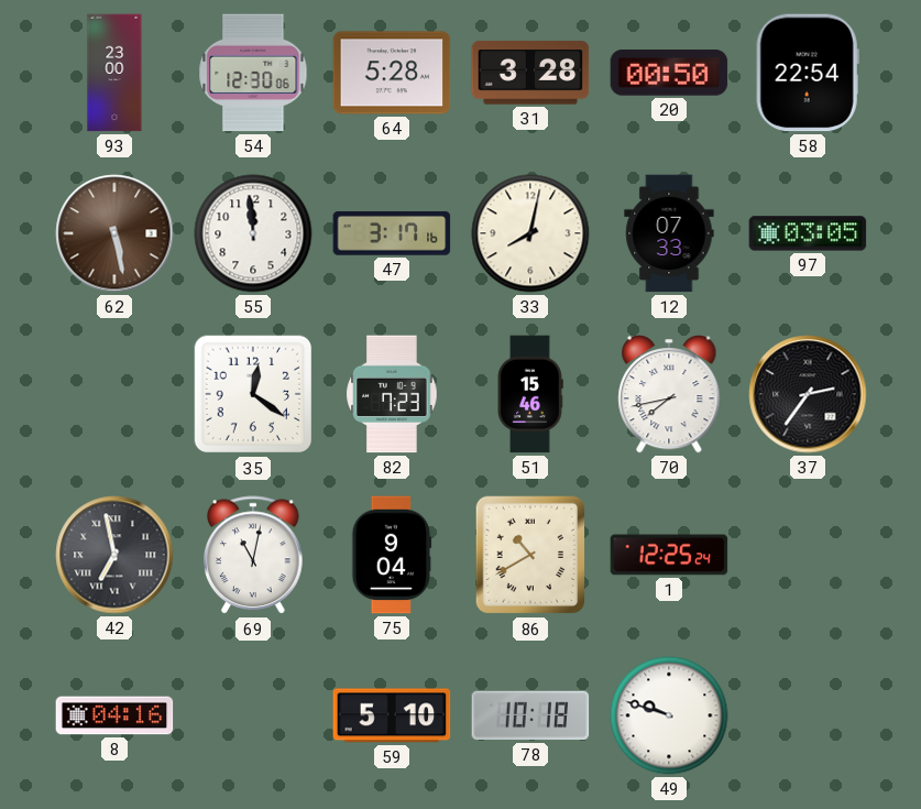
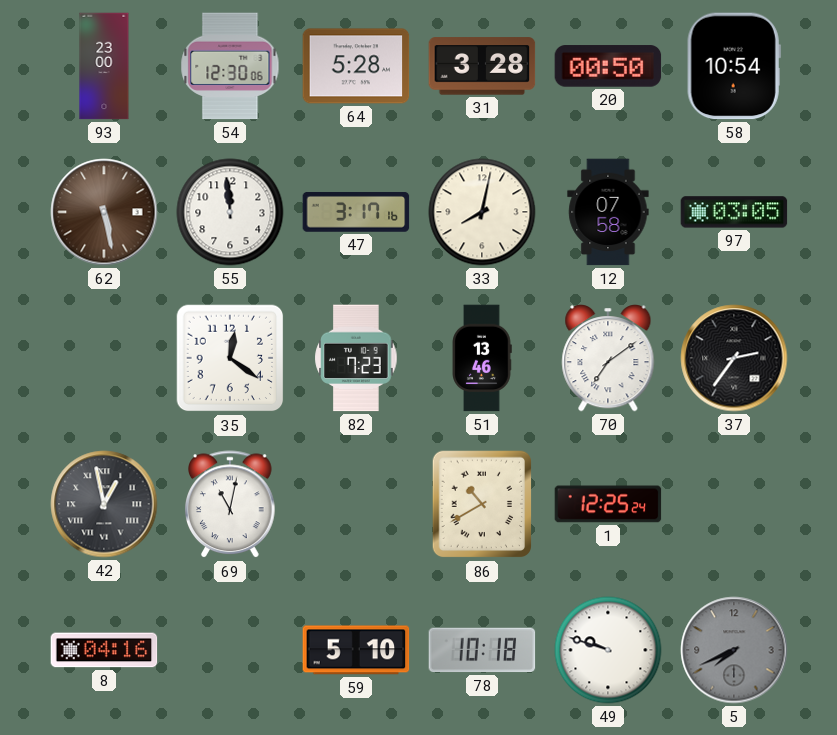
58: 22:54 -> 10:54 (734, 66)
12: 07:33 -> 07:58 (608, 212)
51: 15:46 -> 13:46 (482, 358)
70: 7:43 -> 7:09 (608, 359)
42: 6:58 -> 12:58 (104, 504)
75: 9:04 -> none (392, 555)
5: none -> 7:41 (734, 650)
